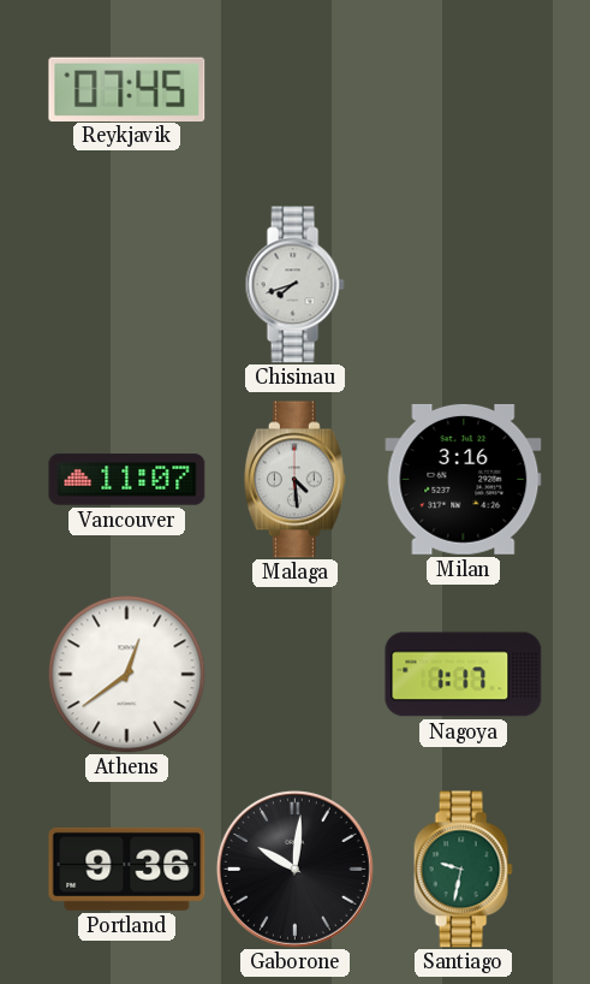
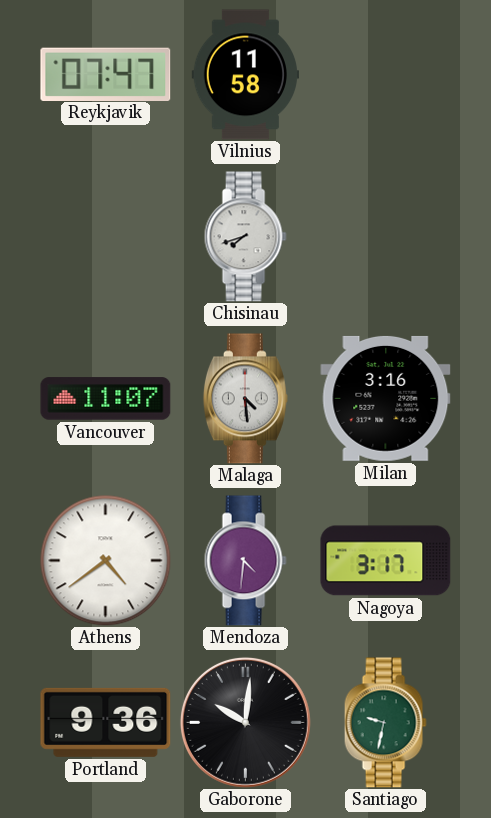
Reykjavik: 07:45 -> 07:47 (106, 74)
Vilnius: none -> 11:58 (245, 75)
Athens: 12:39 -> 4:39 (106, 561)
Mendoza: none -> 4:31 (245, 561)
Nagoya: 1:17 -> 3:17 (386, 561)
